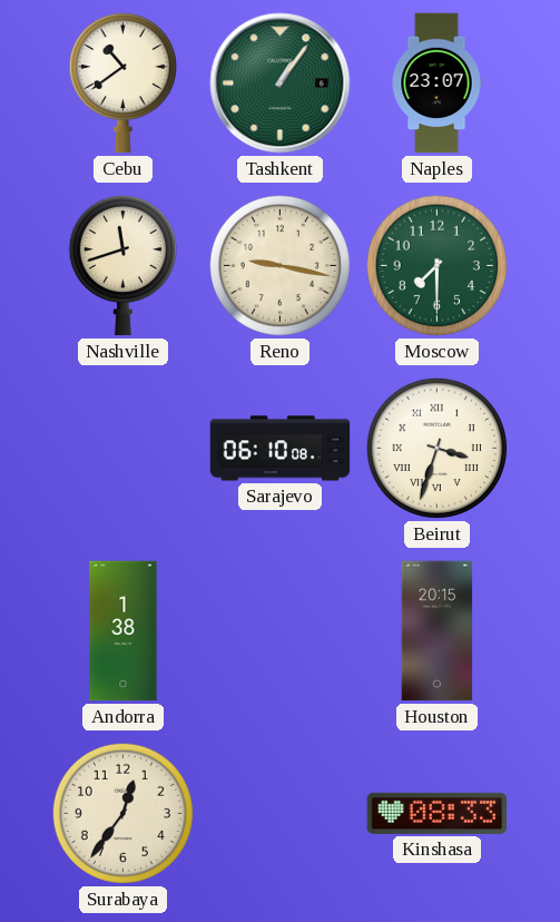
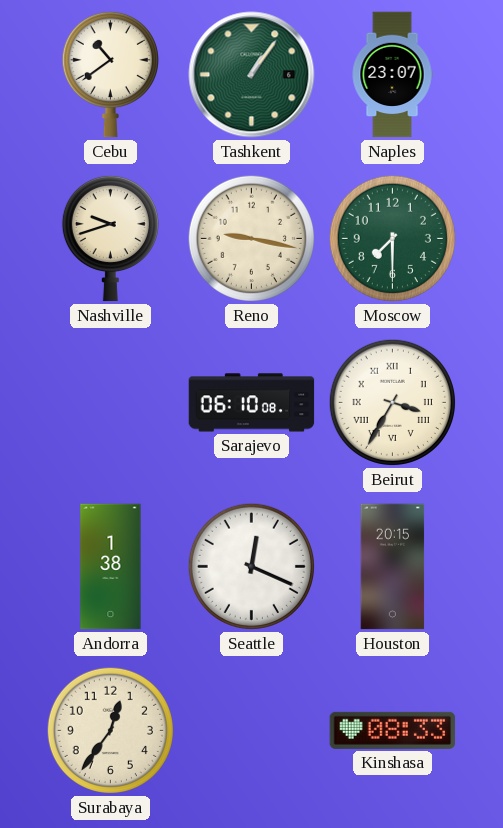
Nashville: 11:42 -> 9:42 (110, 238)
Beirut: 3:33 -> 3:35 (392, 402)
Seattle: none -> 12:19 (251, 566)
